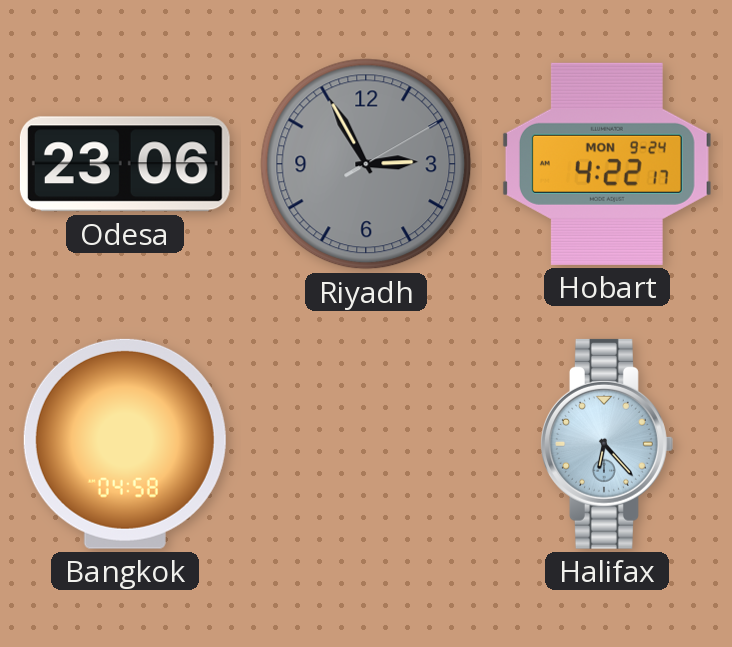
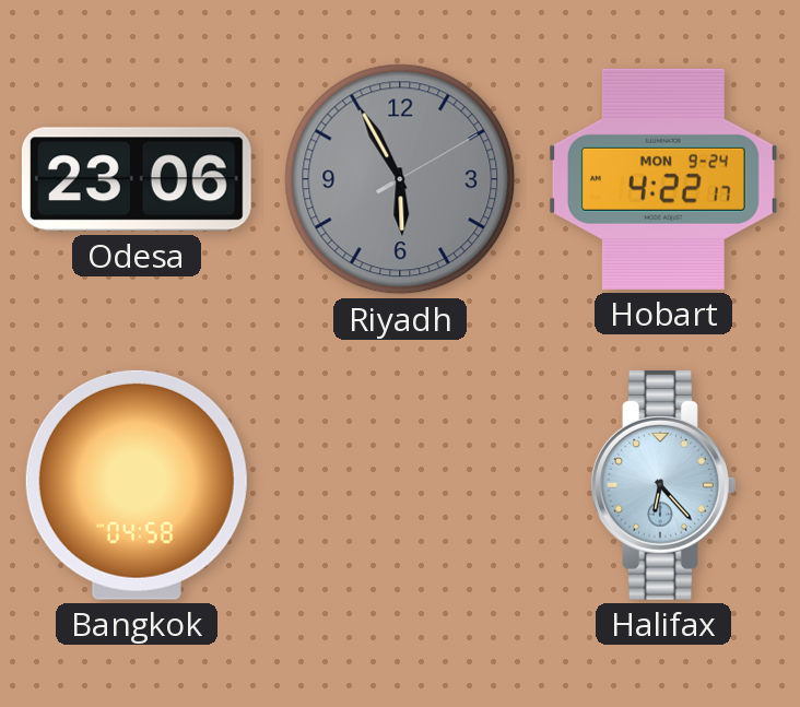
Riyadh: 2:55 -> 5:55 (400, 179)
